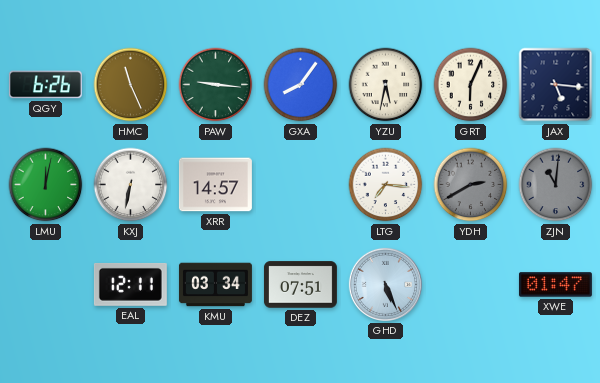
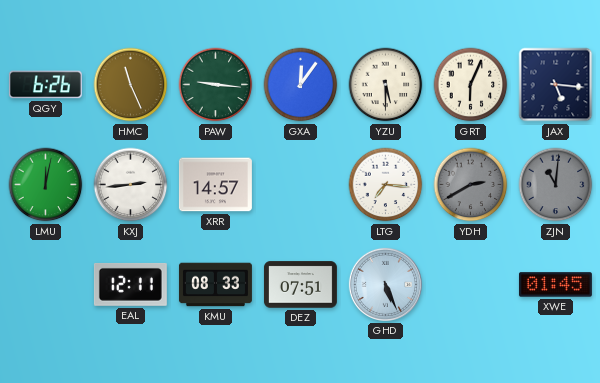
GXA: 8:06 -> 12:06 (301, 85)
YZU: 5:32 -> 5:30 (386, 85)
KXJ: 6:32 -> 2:44 (131, 185)
KMU: 03:34 -> 08:33 (215, 285)
XWE: 01:47 -> 01:45 (555, 285)
